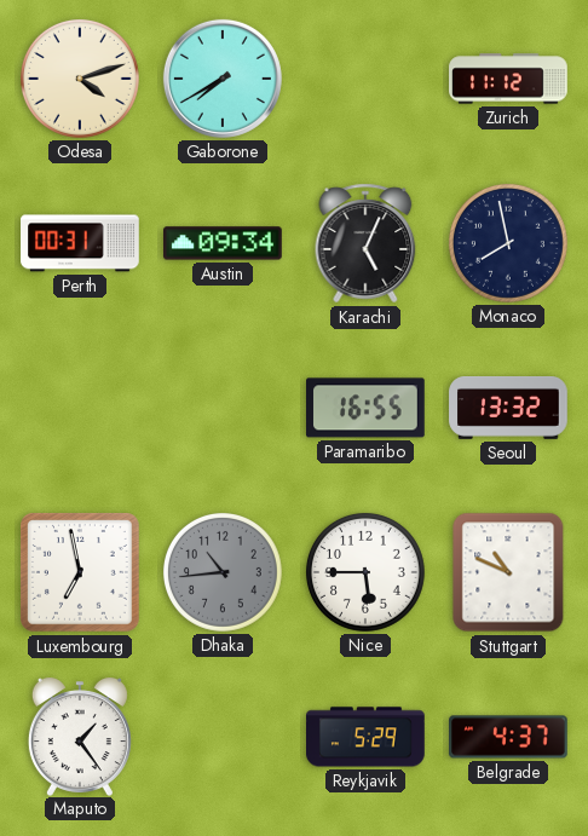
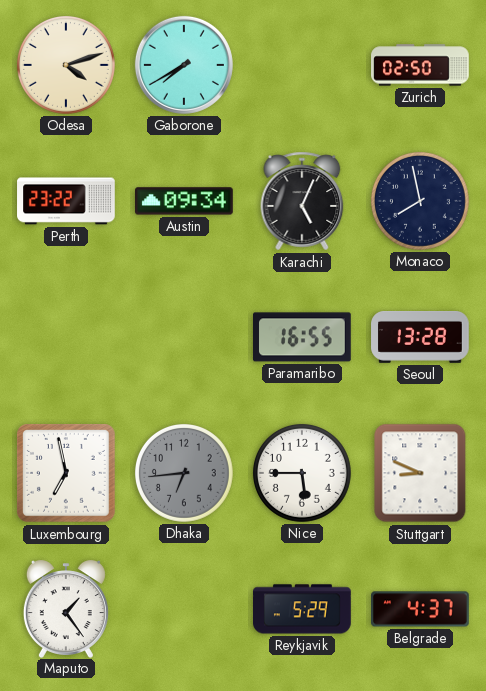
Zurich: 11:12 -> 02:50 (420, 65)
Perth: 00:31 -> 23:22 (66, 201)
Seoul: 13:32 -> 13:28 (420, 338)
Dhaka: 10:44 -> 6:44 (184, 473)
Stuttgart: 10:49 -> 8:49 (420, 473)
